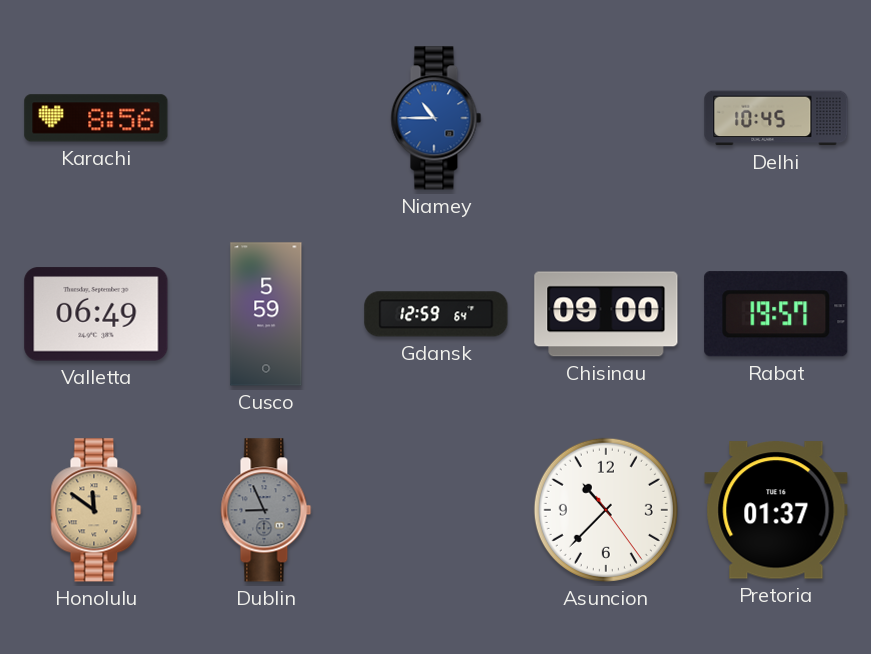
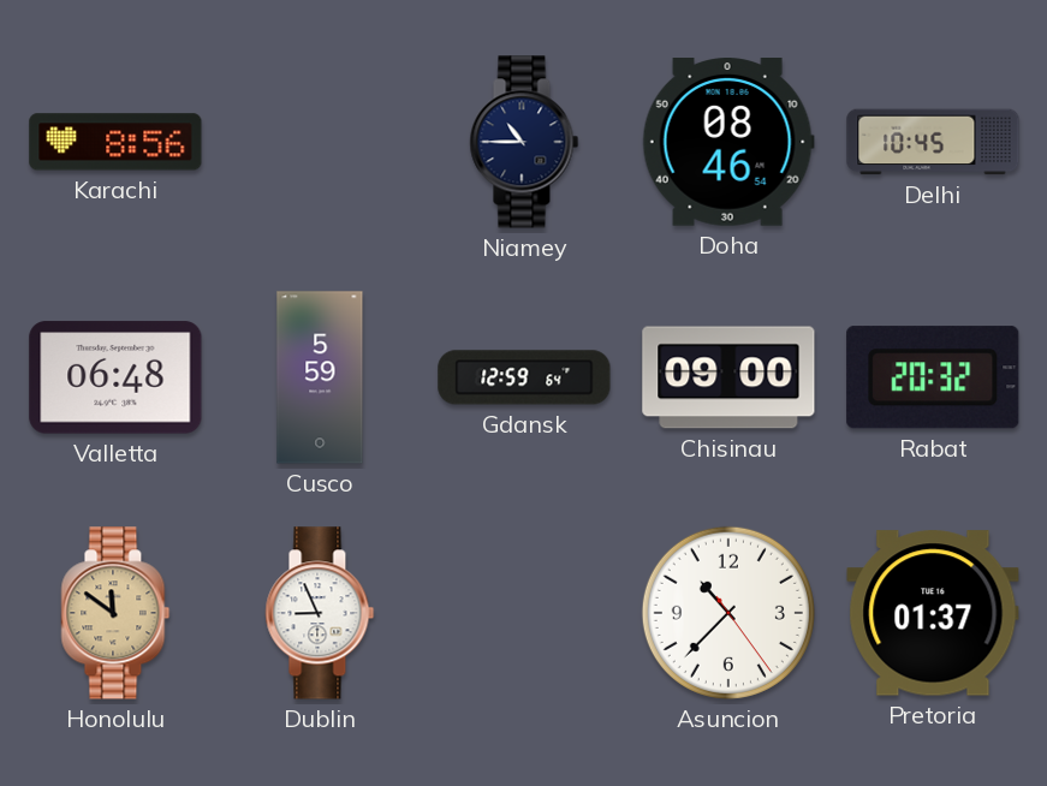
Niamey dial: blue -> navy (524, 142)
Doha: none -> 08:46 (728, 143)
Valletta: 06:49 -> 06:48 (115, 377)
Rabat: 19:57 -> 20:32 (933, 377)
Dublin dial: grey -> white (320, 613)
